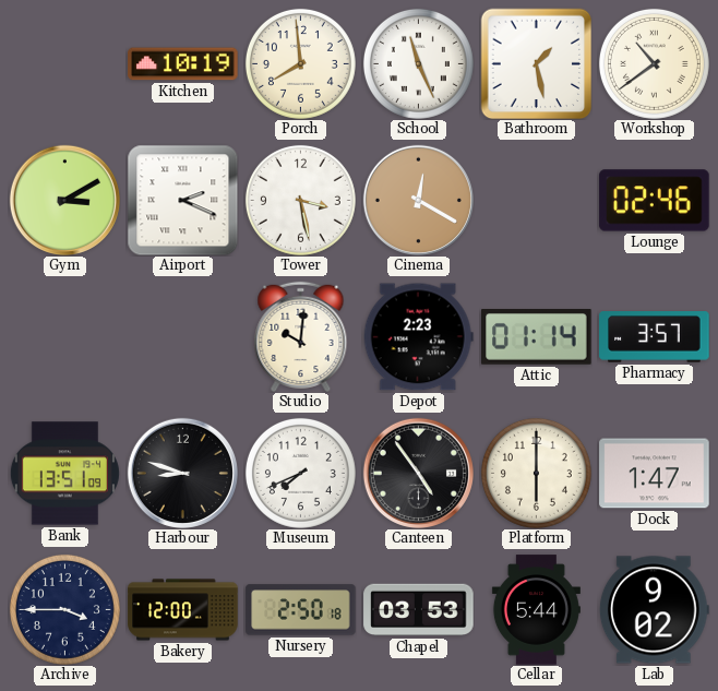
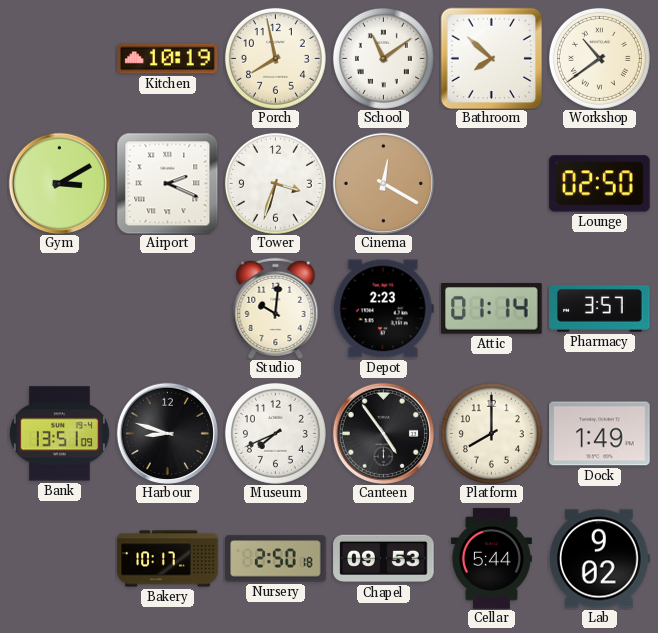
Porch: 7:59 -> 7:58 (275, 58)
School: 11:26 -> 11:09 (383, 58)
Bathroom: 1:28 -> 7:52 (491, 58)
Tower: 3:28 -> 3:33 (275, 183)
Lounge: 02:46 -> 02:50 (600, 184)
Platform: 6:00 -> 8:00 (491, 433)
Dock: 1:47 -> 1:49 (600, 434)
Archive: 3:45 -> none (64, 609)
Bakery: 12:00 -> 10:17 (168, 559)
Chapel: 03:53 -> 09:53 (384, 559)
